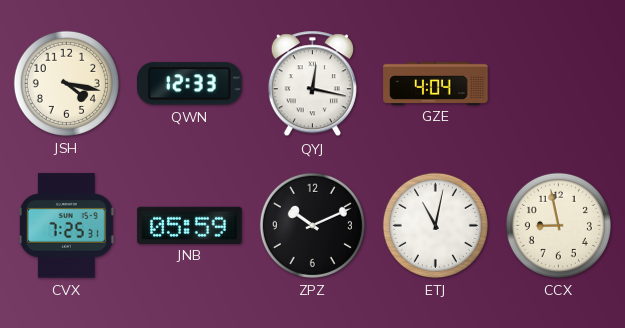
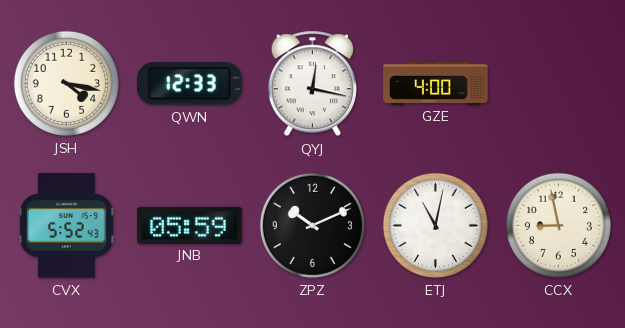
GZE: 4:04 -> 4:00 (436, 83)
CVX: 7:25 -> 5:52 (66, 226)
